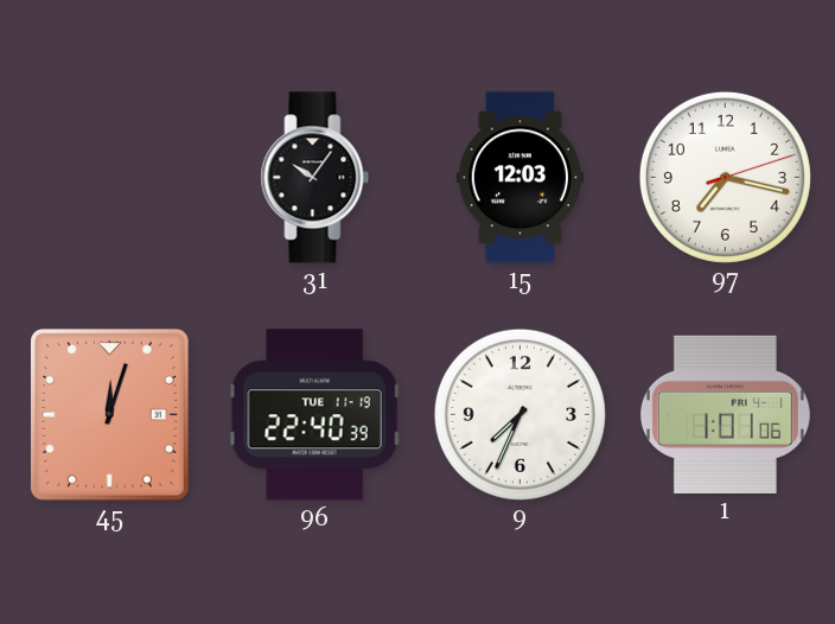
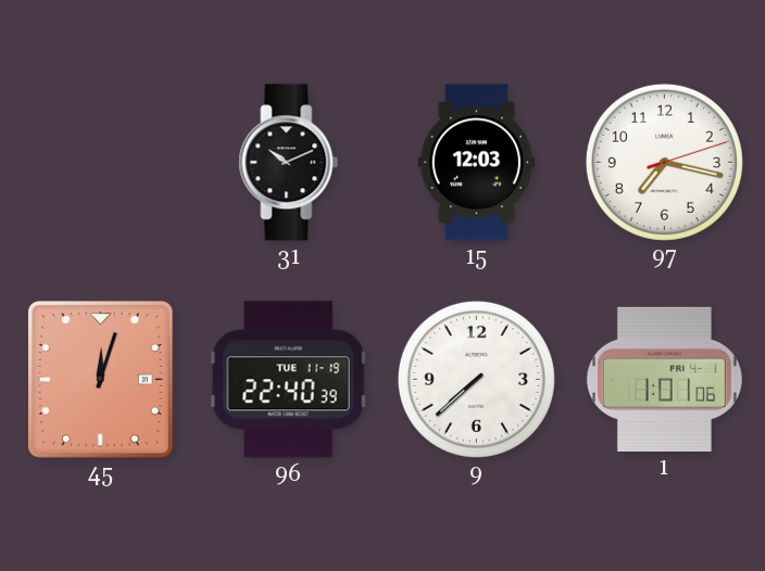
31: 10:06 -> 10:11 (289, 163)
9: 7:34 -> 7:38 (476, 379)
